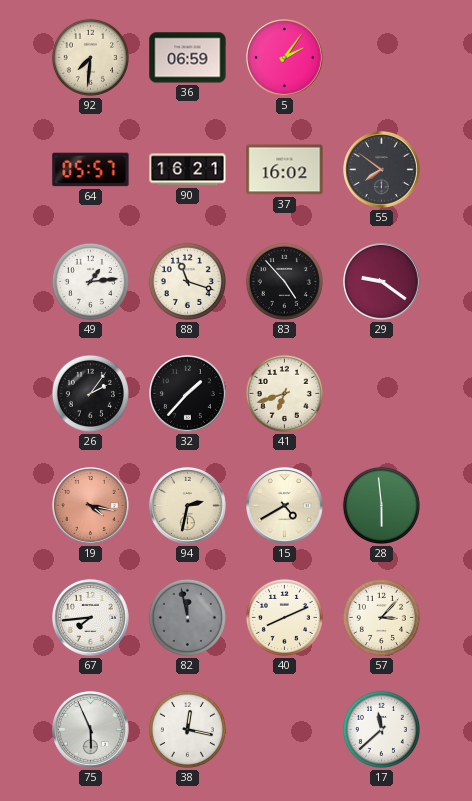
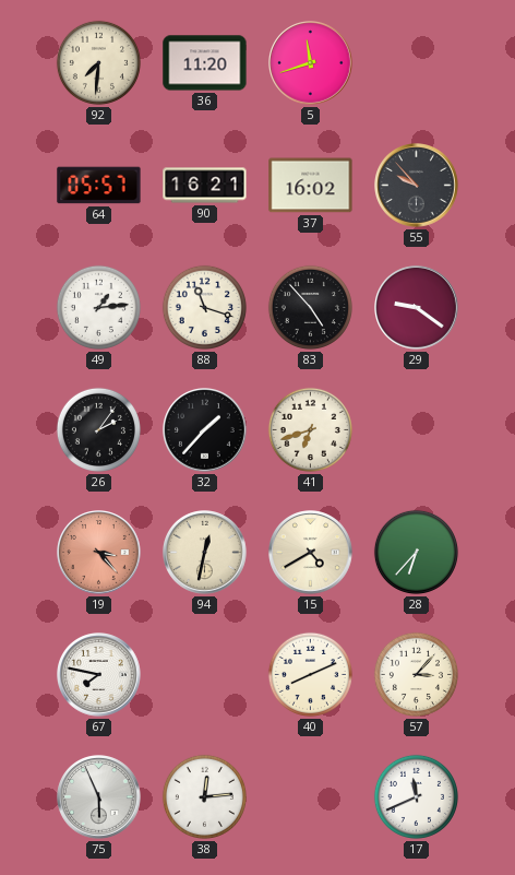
36: 06:59 -> 11:20 (205, 63)
5: 2:06 -> 11:42 (311, 63)
55: 7:51 -> 9:53 (417, 186)
19: 4:17 -> 3:23 (99, 553)
94: 2:32 -> 12:32 (205, 553)
28: 5:59 -> 6:37 (416, 552)
67: 7:44 -> 7:47 (99, 675)
82: 11:58 -> none (187, 617)
38: 12:17 -> 12:14 (204, 796)
17: 11:38 -> 11:41 (416, 796)
